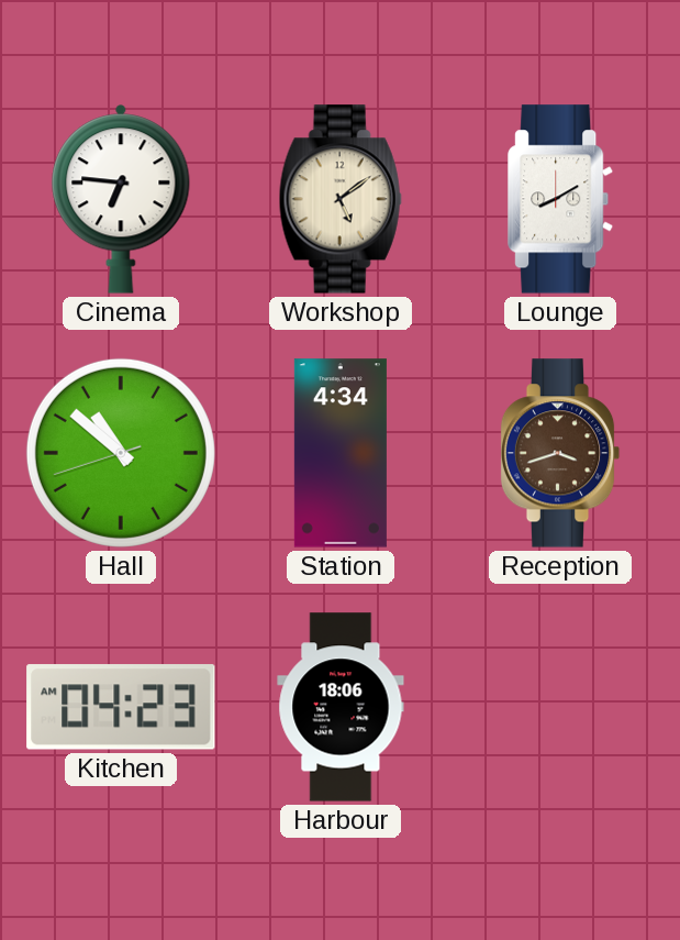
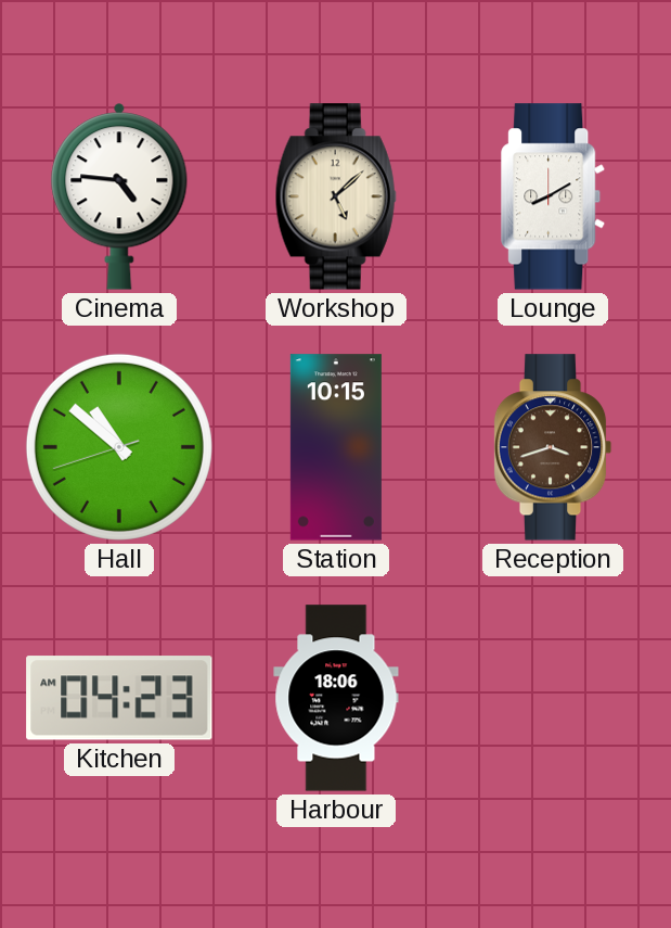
Cinema: 6:46 -> 4:46 (119, 196)
Workshop: 5:09 -> 5:08 (336, 196)
Station: 4:34 -> 10:15 (336, 447)
